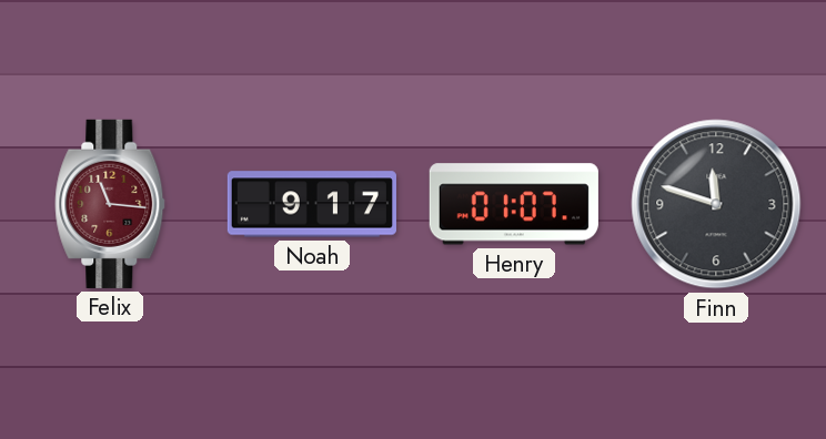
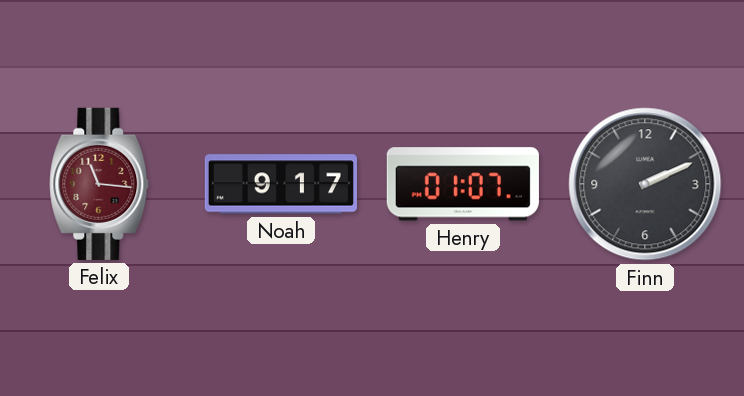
Finn: 11:48 -> 2:11 (645, 184)
